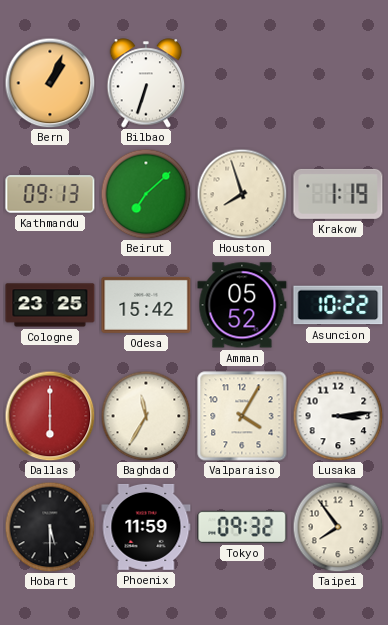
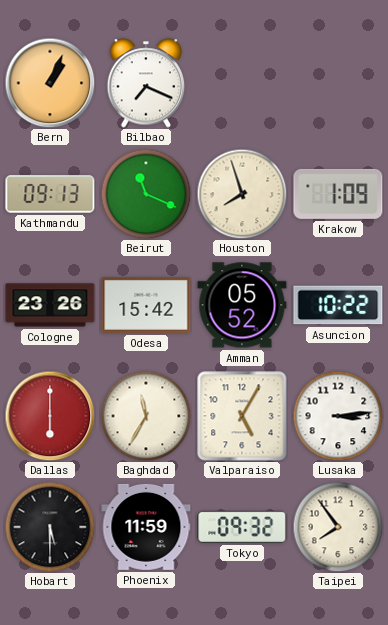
Bilbao: 6:33 -> 7:19 (146, 83)
Beirut: 7:08 -> 11:19 (146, 194)
Krakow: 1:19 -> 1:09 (338, 194)
Cologne: 23:25 -> 23:26 (50, 305)
Valparaiso: 4:05 -> 5:05 (242, 416)
